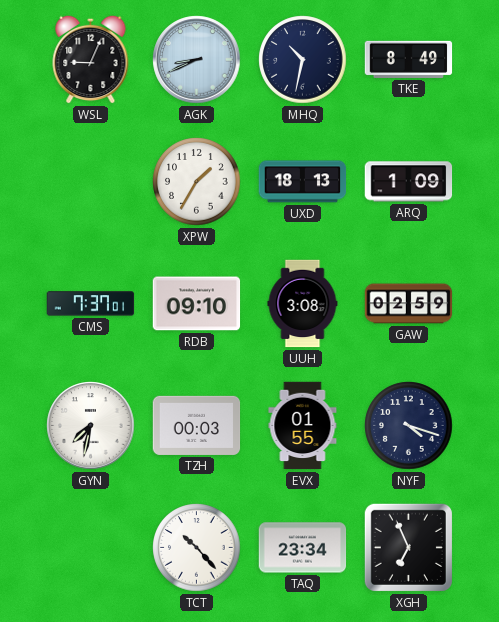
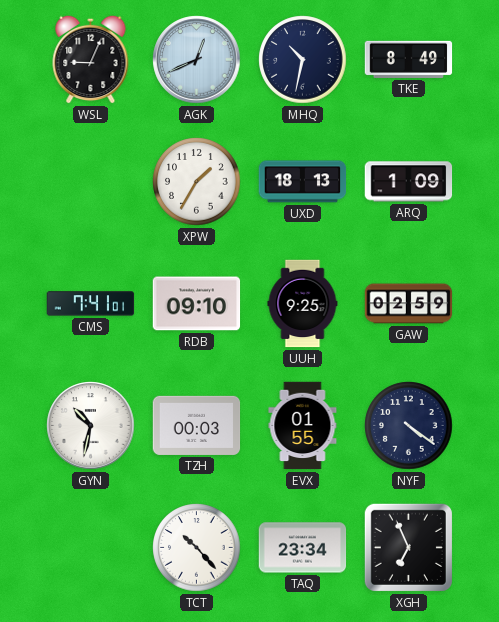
AGK: 8:41 -> 12:41 (197, 60)
CMS: 7:37 -> 7:41 (91, 304)
UUH: 3:08 -> 9:25 (303, 304)
GYN: 7:32 -> 10:32 (91, 426)
NYF: 4:18 -> 4:21 (409, 426)
